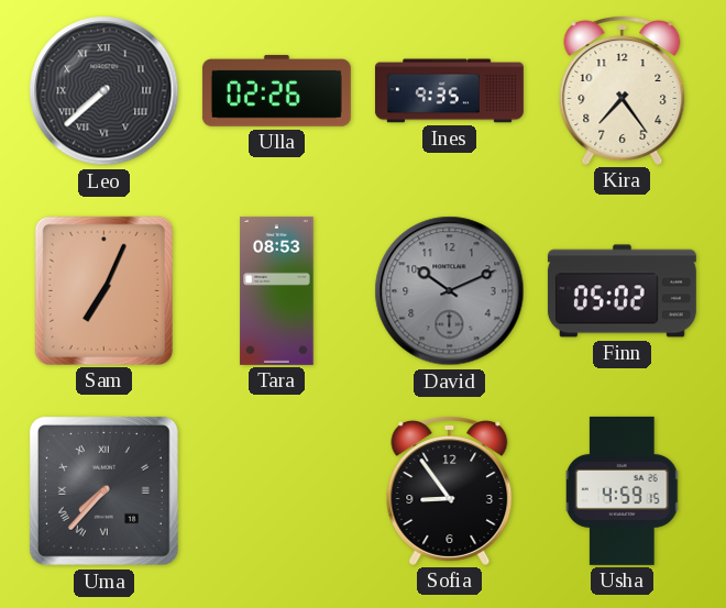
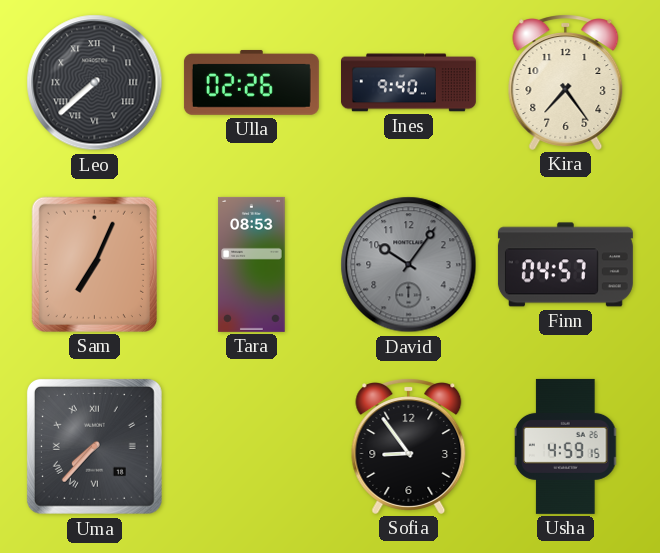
Ines: 9:35 -> 9:40 (408, 83)
David: 10:11 -> 10:06 (409, 265)
Finn: 05:02 -> 04:57 (565, 265)
